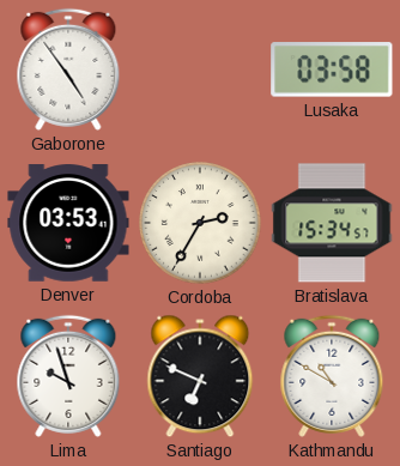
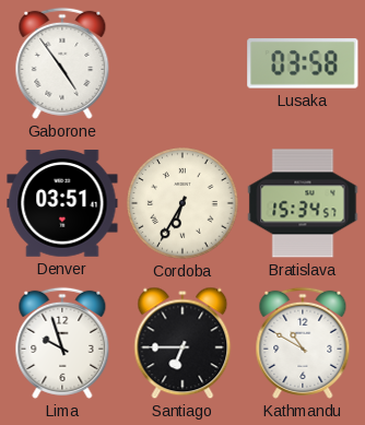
Denver: 03:53 -> 03:51 (62, 203)
Cordoba: 2:35 -> 6:35 (182, 203)
Santiago: 6:49 -> 6:45 (182, 343)
